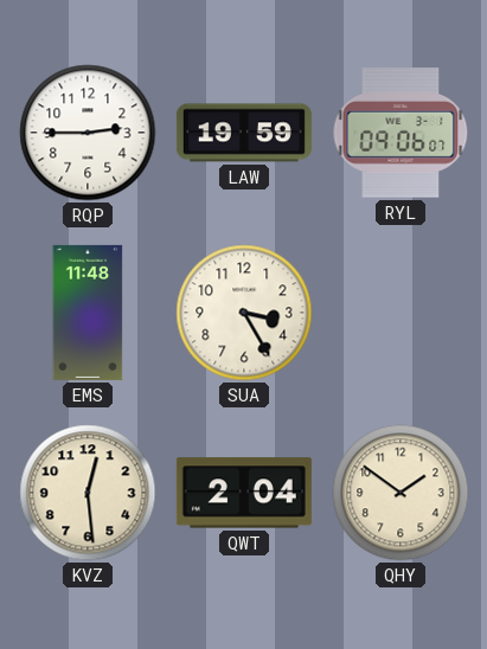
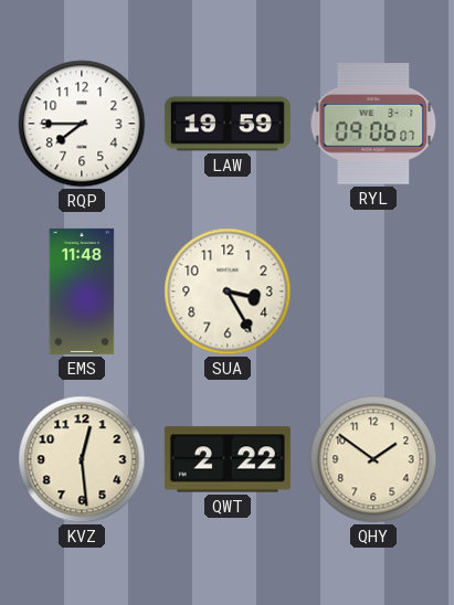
RQP: 2:45 -> 7:45 (82, 124)
QWT: 2:04 -> 2:22 (228, 459)
